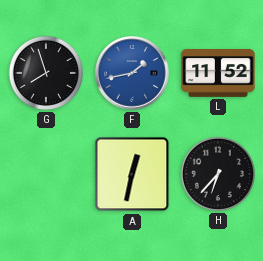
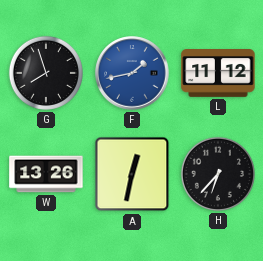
L: 11:52 -> 11:12 (218, 73)
W: none -> 13:26 (46, 174)
